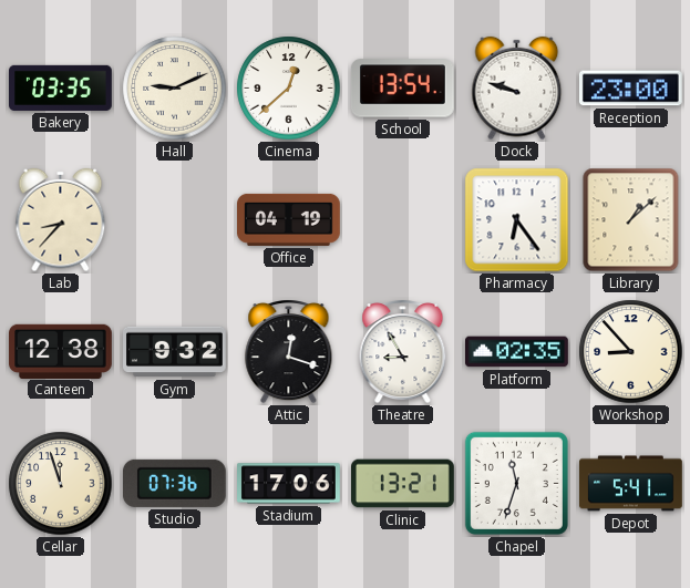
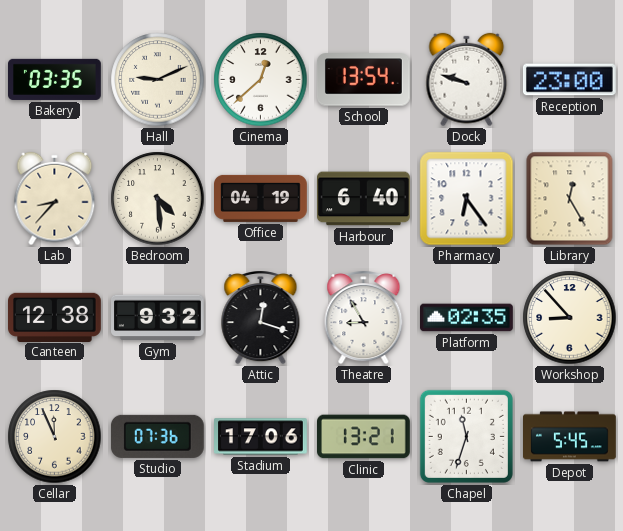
Bedroom: none -> 4:29 (158, 199)
Harbour: none -> 6:40 (364, 199)
Library: 1:08 -> 12:25 (570, 199)
Cellar: 11:57 -> 11:56 (55, 437)
Depot: 5:41 -> 5:45 (570, 437)
